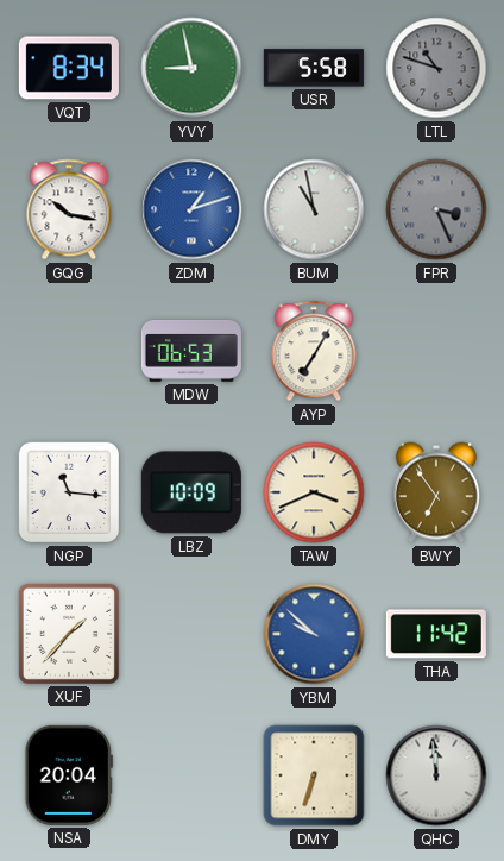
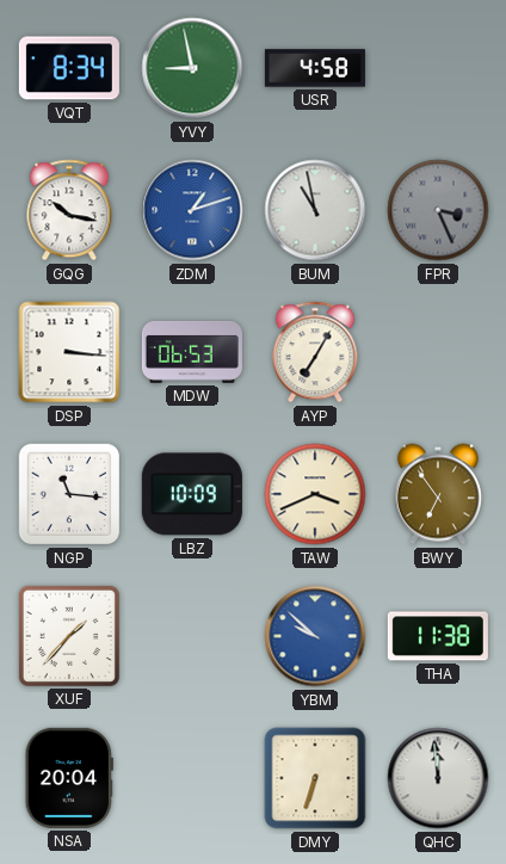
USR: 5:58 -> 4:58 (315, 68)
LTL: 10:48 -> none (436, 68)
DSP: none -> 3:16 (69, 352)
THA: 11:42 -> 11:38 (438, 636)
